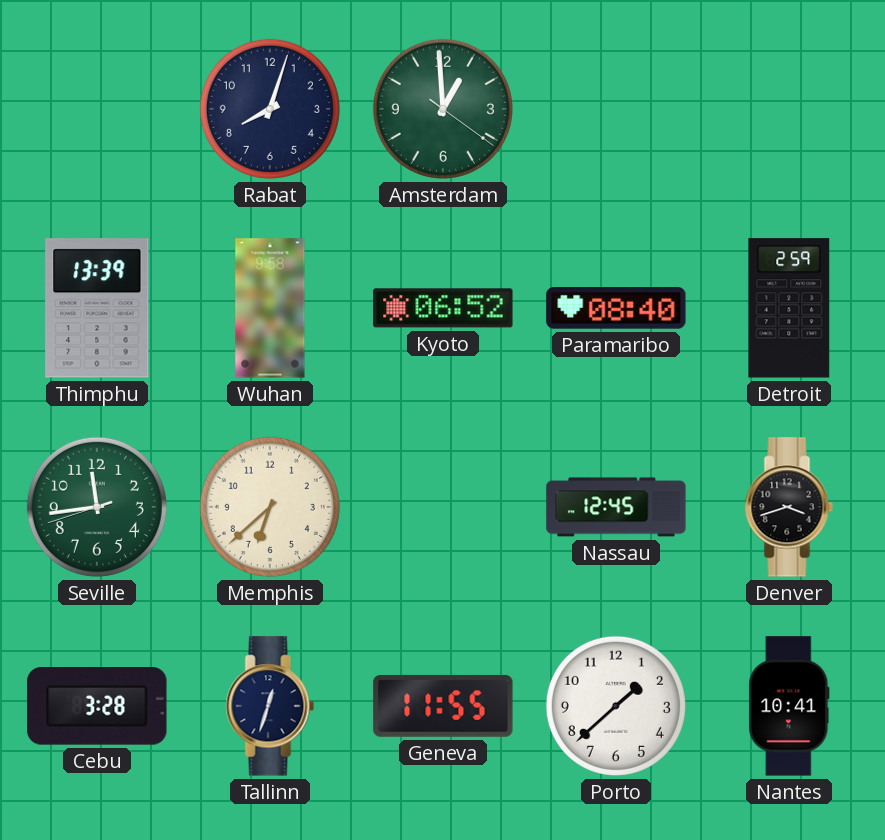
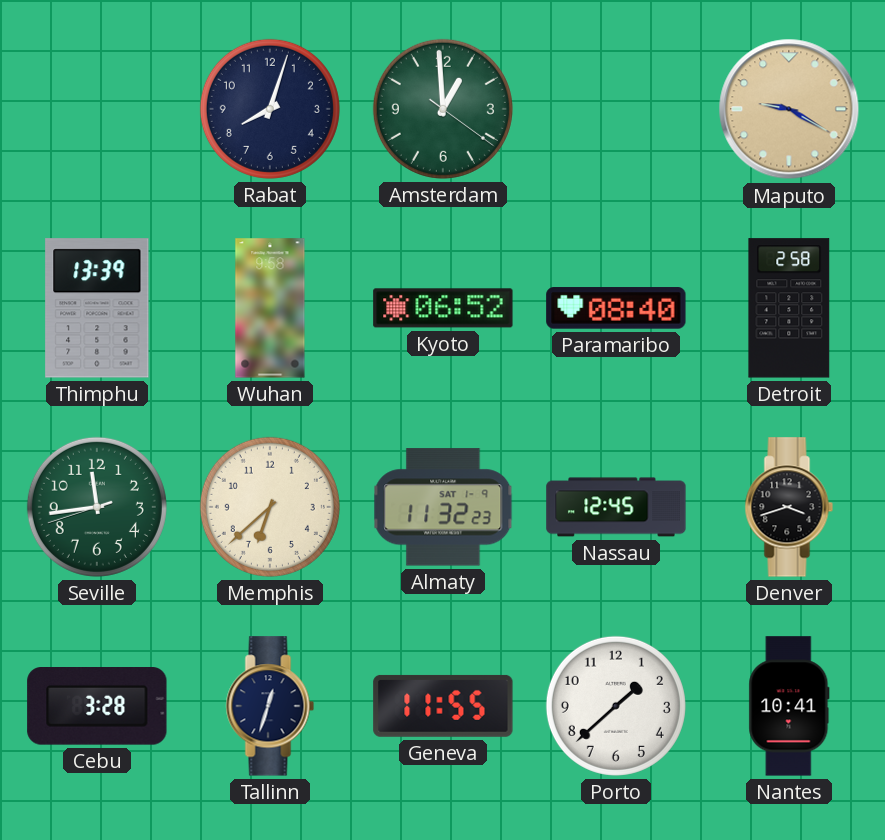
Maputo: none -> 9:20 (789, 109)
Detroit: 2:59 -> 2:58 (789, 308)
Almaty: none -> 11:32 (443, 507)
